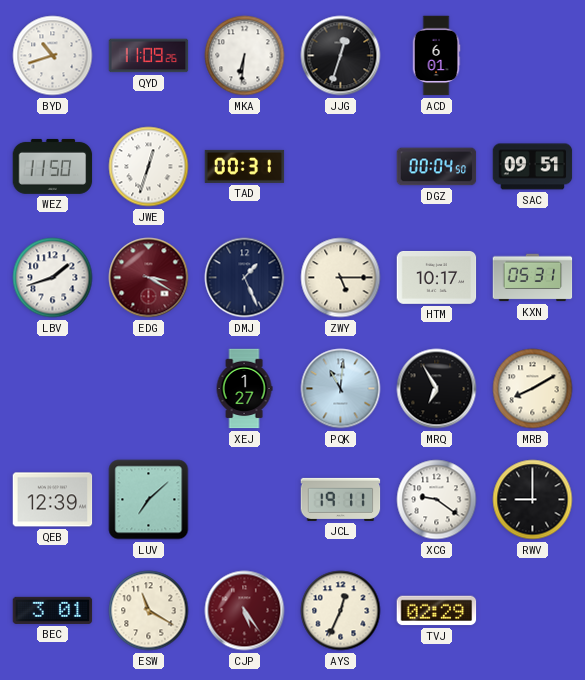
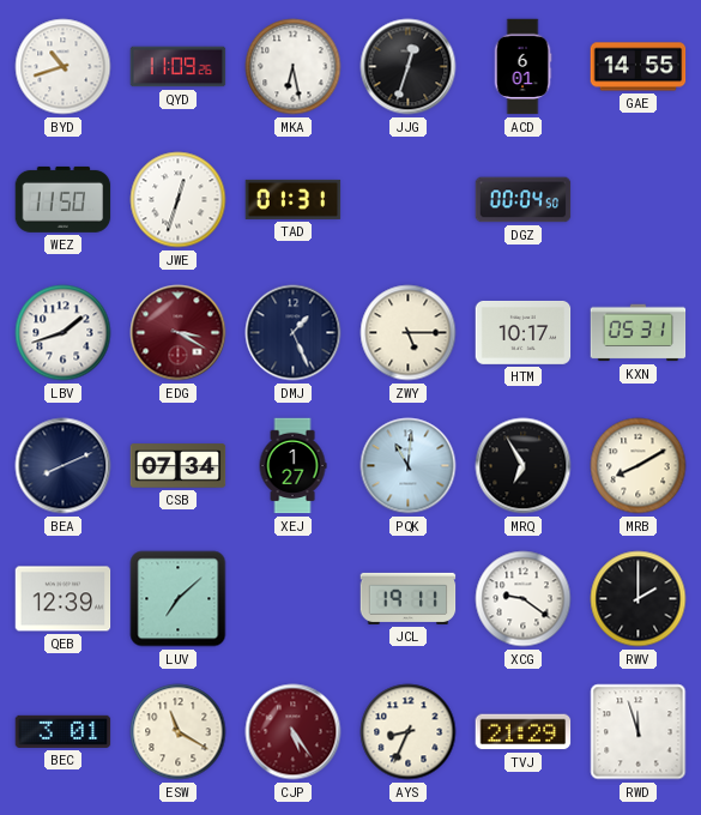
MKA: 6:31 -> 6:28 (294, 67)
GAE: none -> 14:55 (639, 67)
TAD: 00:31 -> 01:31 (294, 199)
SAC: 09:51 -> none (533, 167)
BEA: none -> 8:11 (64, 466)
CSB: none -> 07:34 (179, 466)
RWV: 9:00 -> 2:00 (639, 599)
AYS: 12:34 -> 8:34 (409, 732)
TVJ: 02:29 -> 21:29 (524, 732)
RWD: none -> 11:57 (639, 732)
